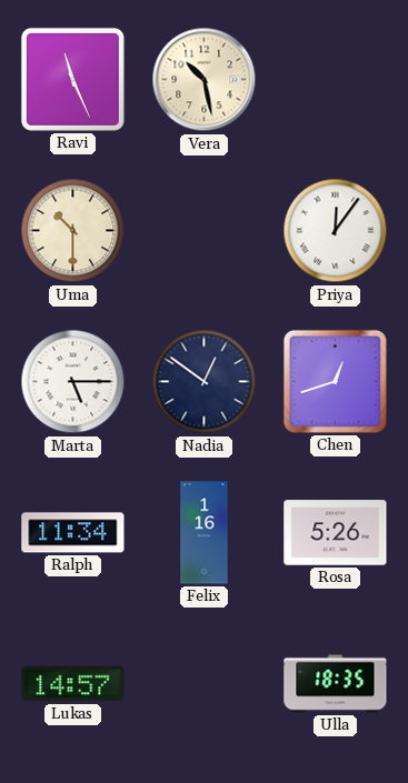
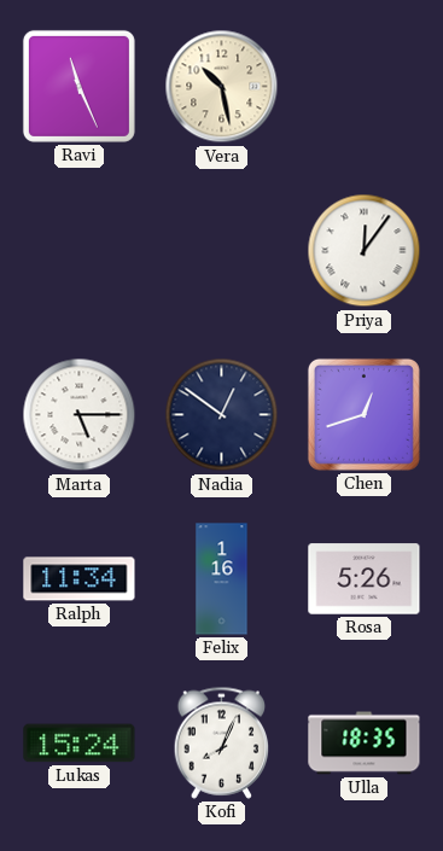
Uma: 10:30 -> none (73, 231)
Lukas: 14:57 -> 15:24 (80, 744)
Kofi: none -> 8:04 (222, 742)
